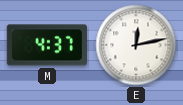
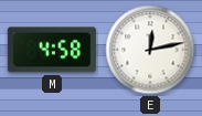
M: 4:37 -> 4:58 (51, 50)
